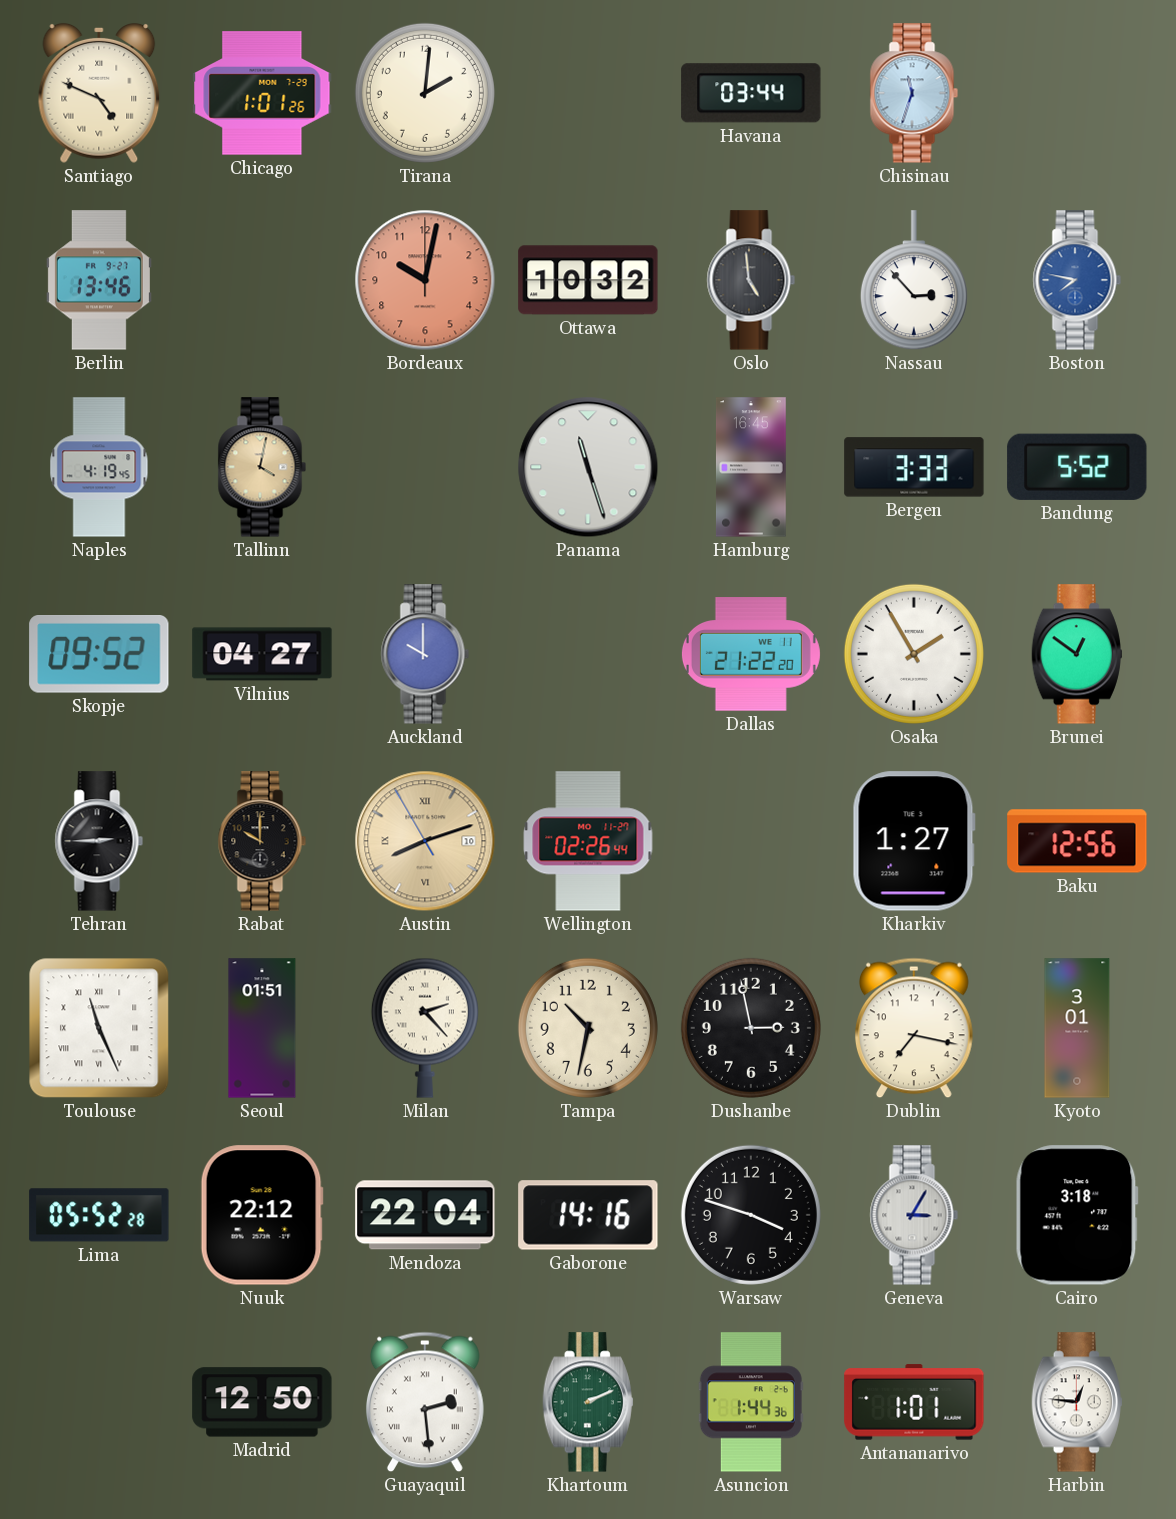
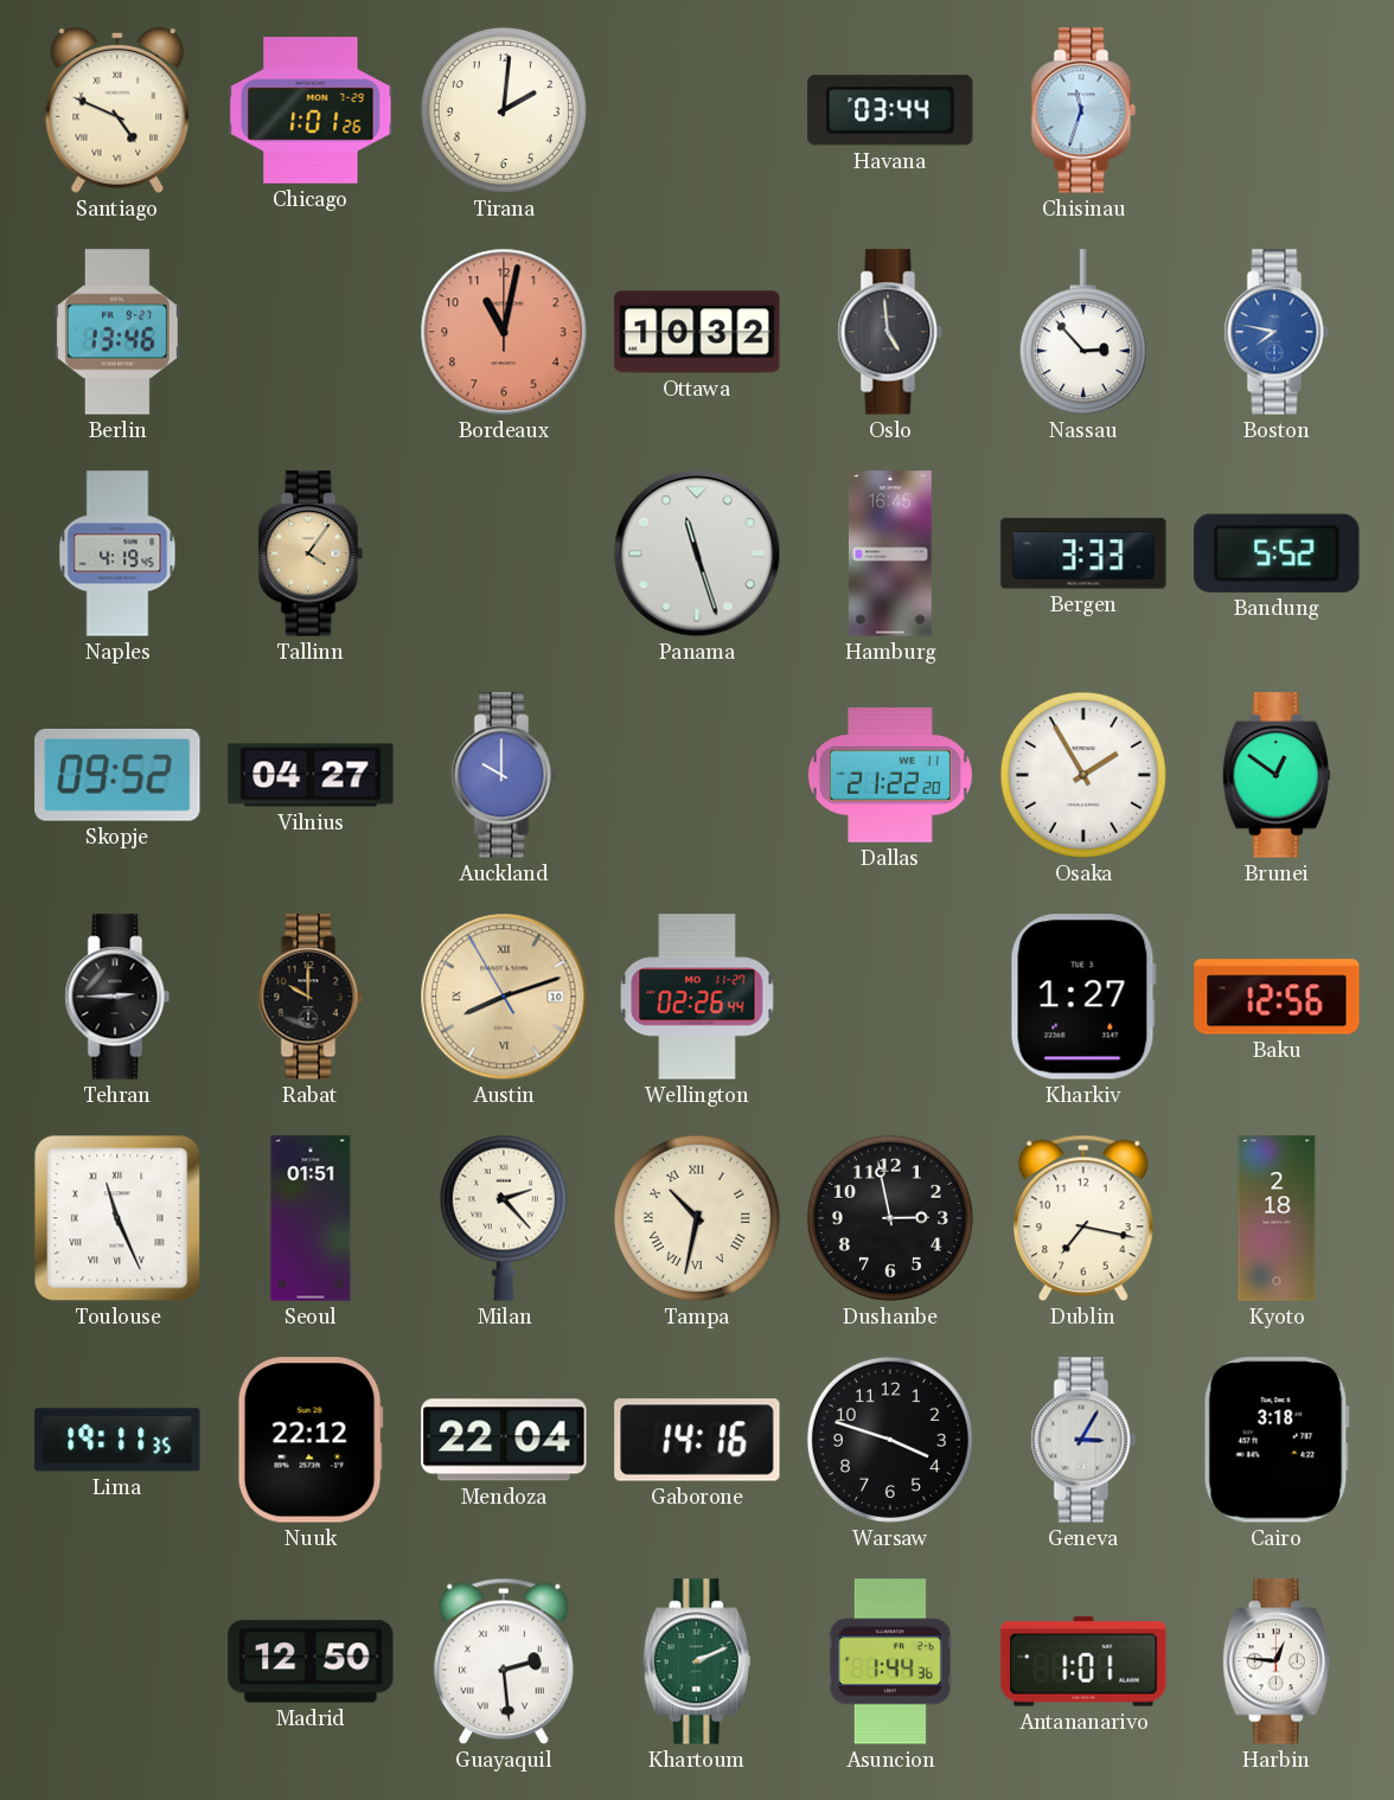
Bordeaux: 10:02 -> 11:02 (504, 332)
Tallinn: 4:02 -> 4:06 (311, 553)
Tampa numerals: Arabic -> Roman (697, 1218)
Kyoto: 3:01 -> 2:18 (1277, 1218)
Lima: 05:52 -> 19:11 (117, 1440)
